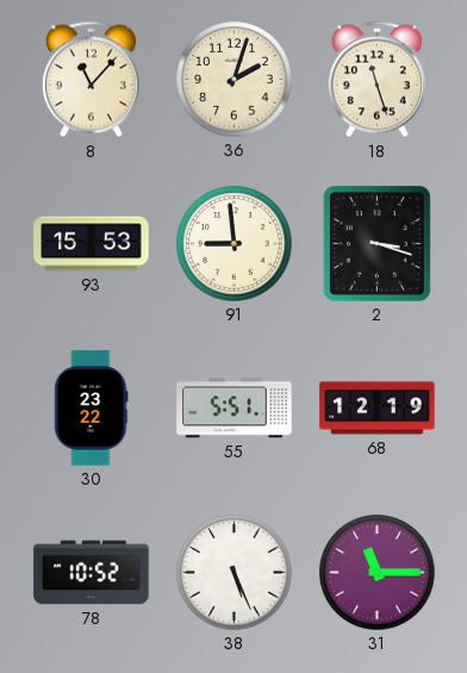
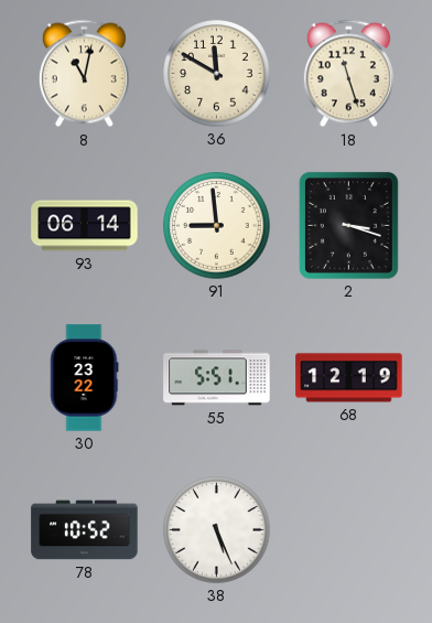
8: 11:07 -> 11:02 (84, 74)
36: 2:03 -> 11:50 (217, 74)
93: 15:53 -> 06:14 (85, 226)
31: 11:15 -> none (378, 573)
